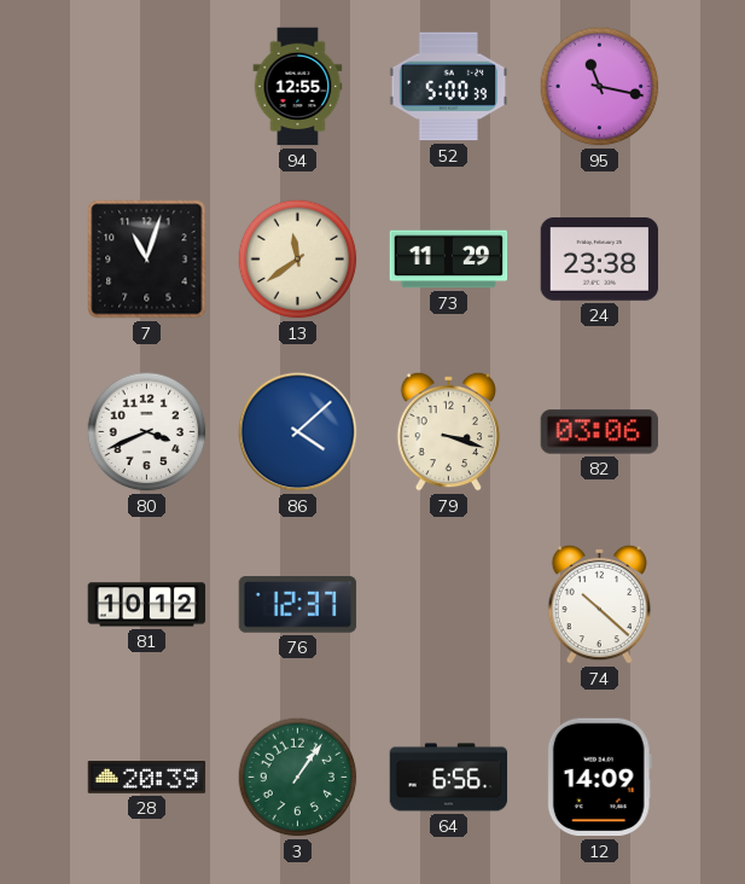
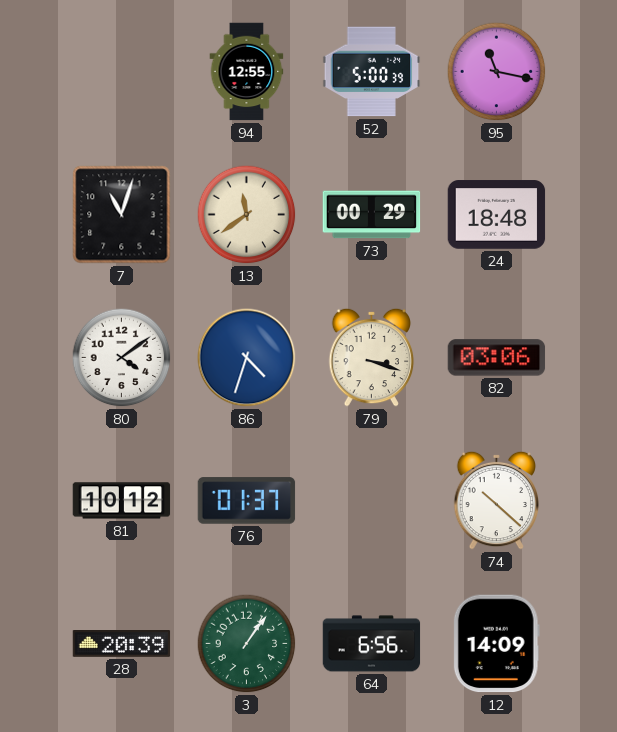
73: 11:29 -> 00:29 (372, 215)
24: 23:38 -> 18:48 (497, 215)
80: 3:41 -> 4:09 (122, 358)
86: 4:08 -> 4:33 (247, 358)
76: 12:37 -> 01:37 (247, 501)
